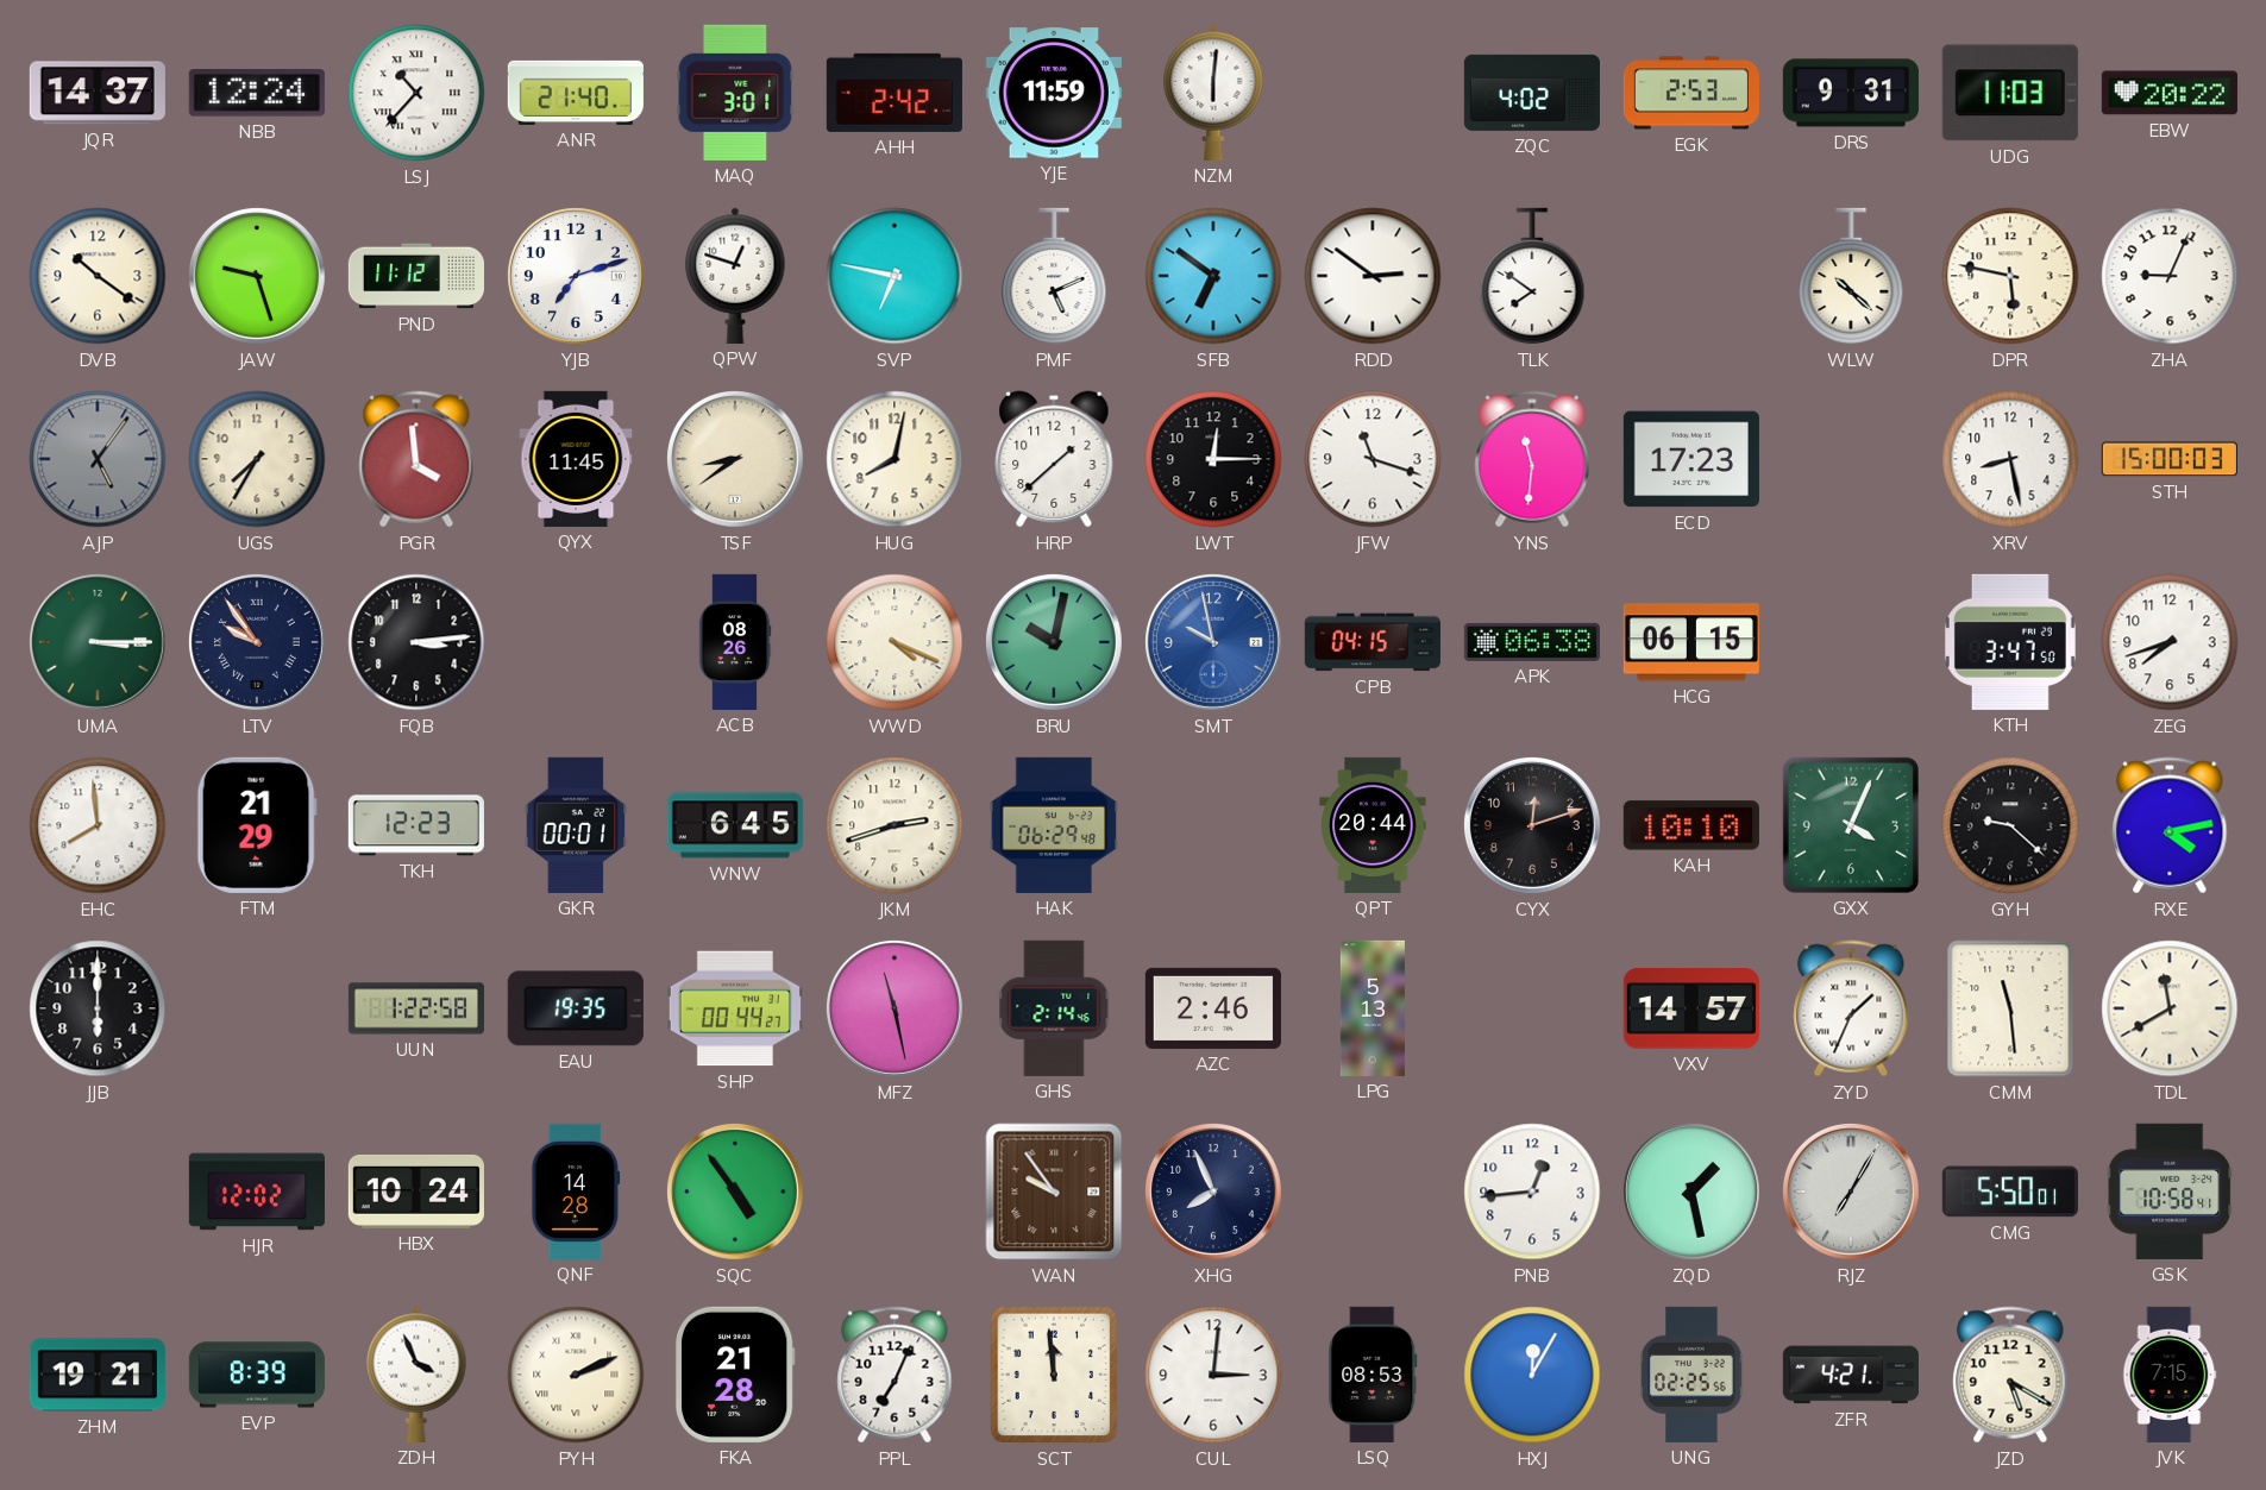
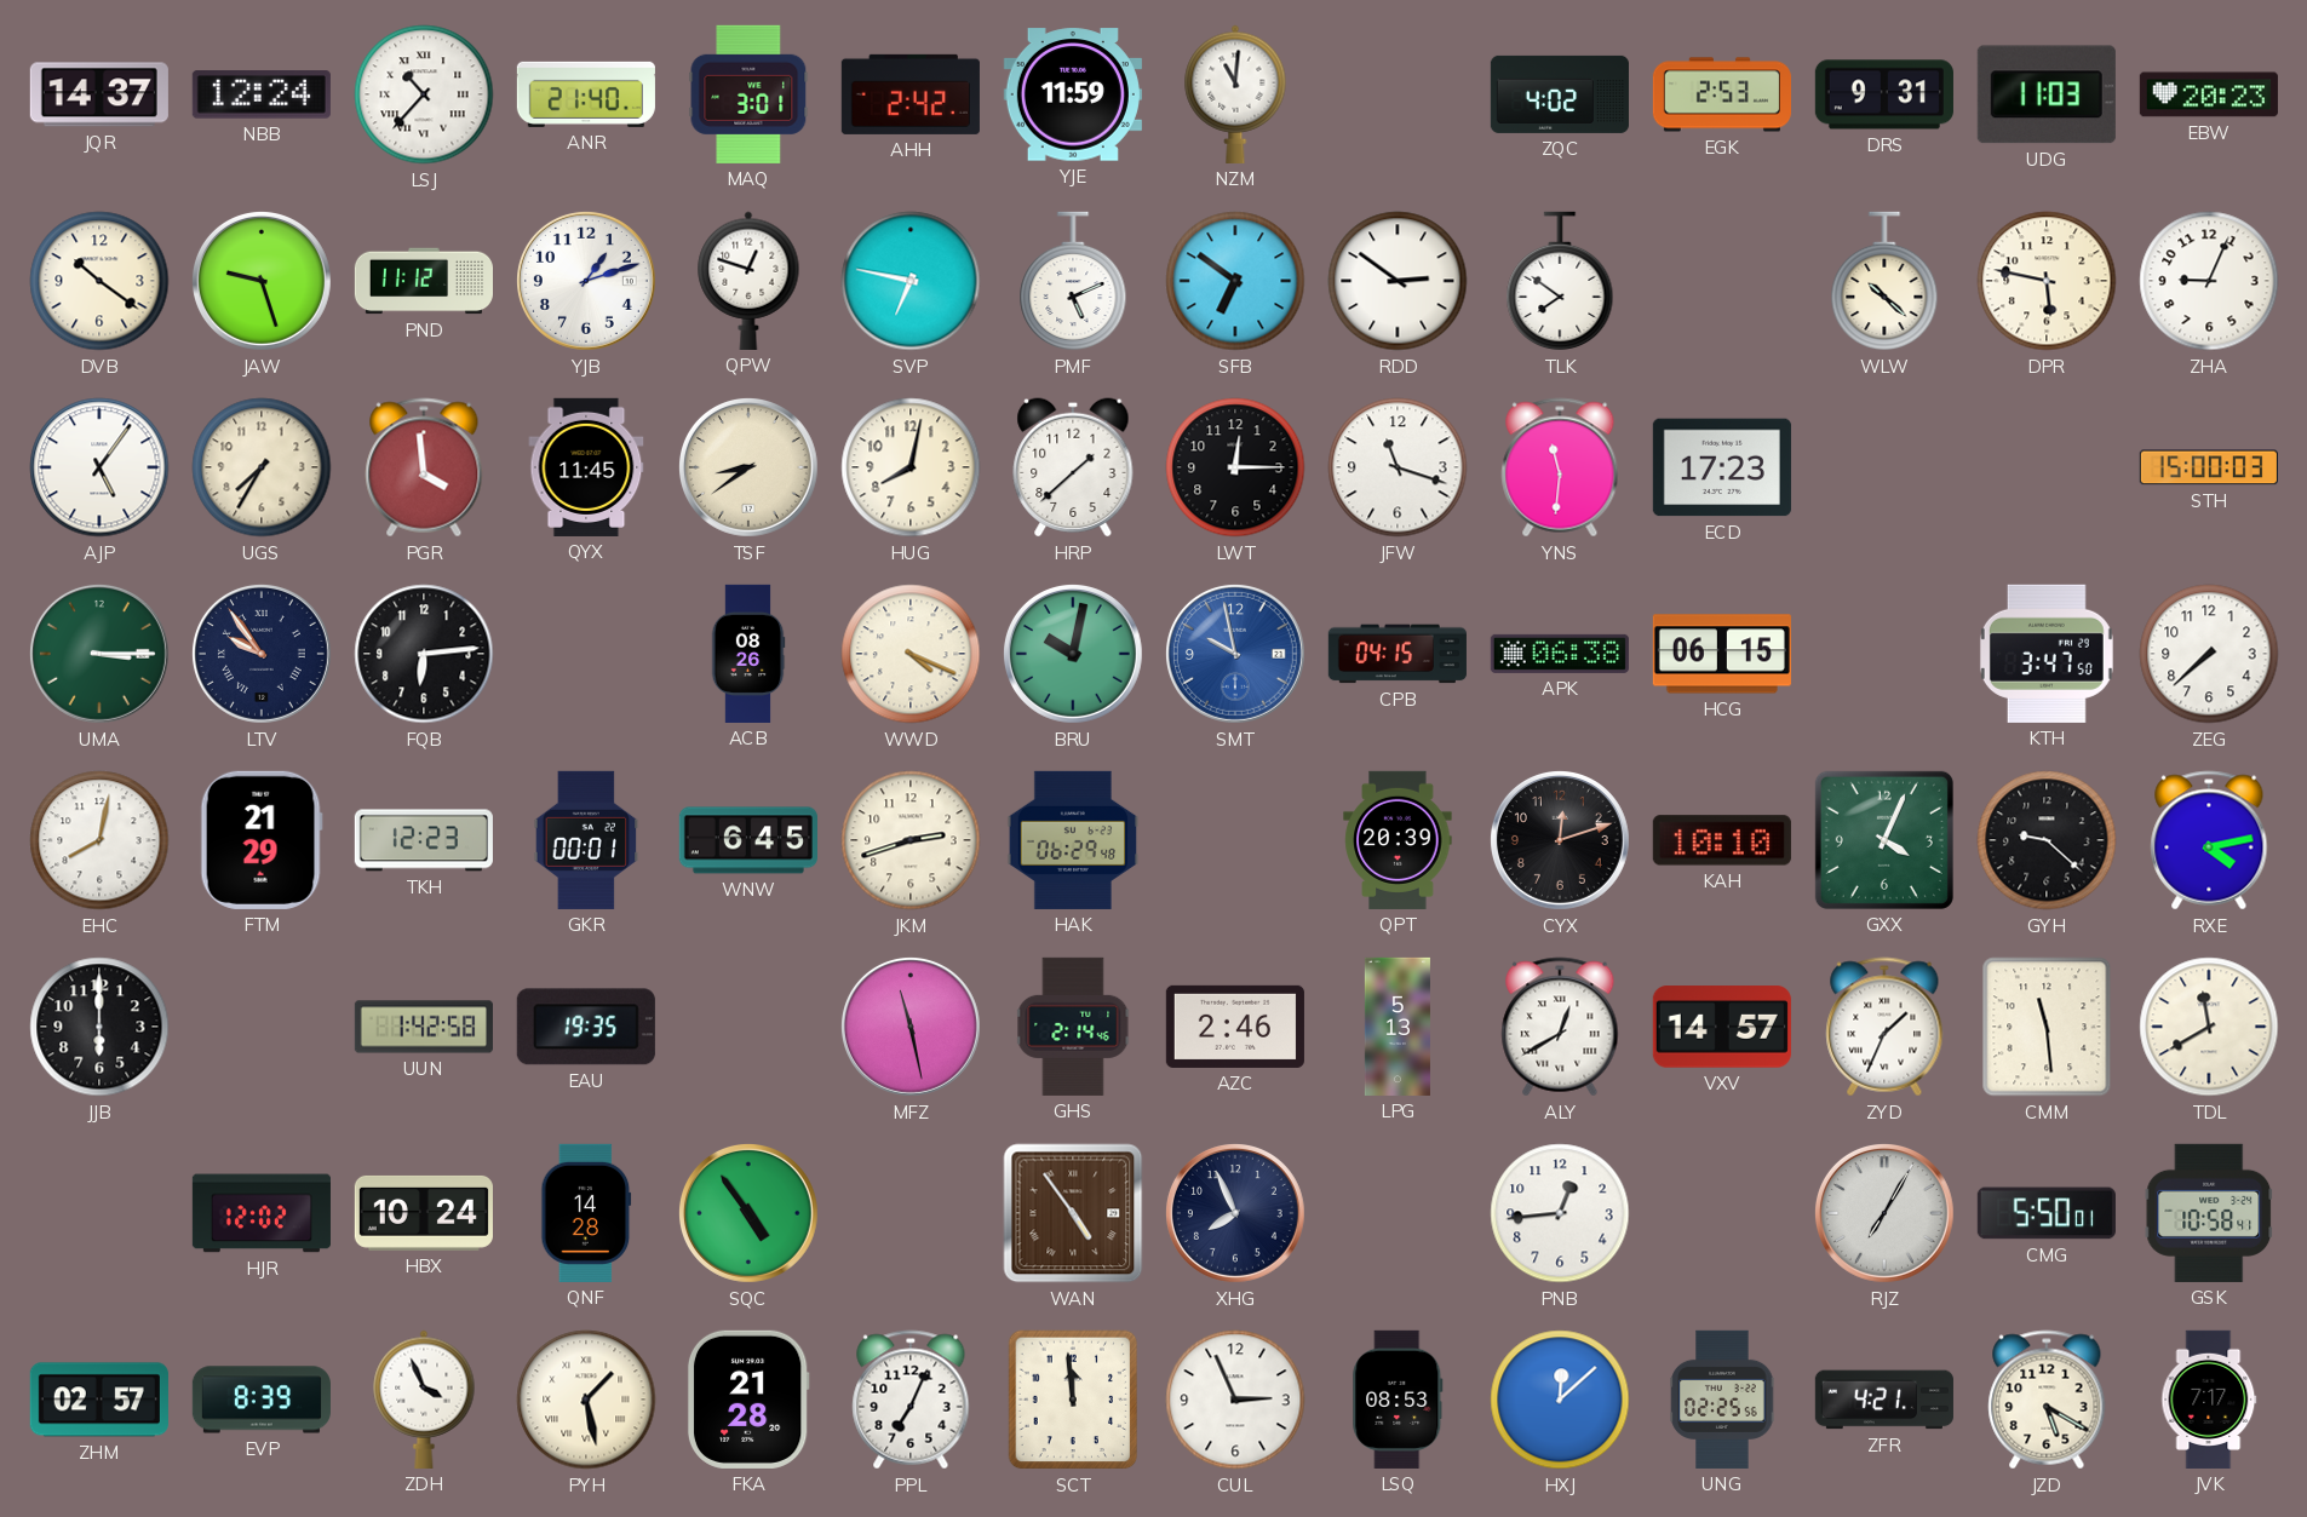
NZM: 6:01 -> 11:01 (1235, 94)
EBW: 20:22 -> 20:23 (2209, 94)
YJB: 7:12 -> 1:12 (586, 281)
AJP dial: grey -> white (99, 467)
XRV: 8:28 -> none (2010, 459)
FQB: 3:14 -> 6:14 (424, 654)
ZEG: 7:42 -> 7:38 (2209, 654)
EHC: 7:59 -> 8:02 (99, 840)
QPT: 20:44 -> 20:39 (1398, 840)
UUN: 1:22 -> 1:42 (424, 1027)
SHP: 00:44 -> none (735, 1008)
ALY: none -> 12:40 (1560, 1027)
WAN: 9:54 -> 4:54 (1073, 1213)
ZQD: 1:28 -> none (1691, 1192)
ZHM: 19:21 -> 02:57 (99, 1400)
PYH: 2:11 -> 1:28 (586, 1400)
CUL: 3:01 -> 2:56 (1235, 1400)
HXJ: 12:05 -> 12:08 (1560, 1400)
JVK: 7:15 -> 7:17 (2209, 1400)
